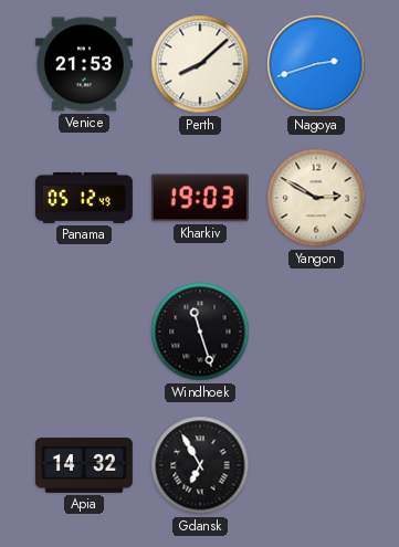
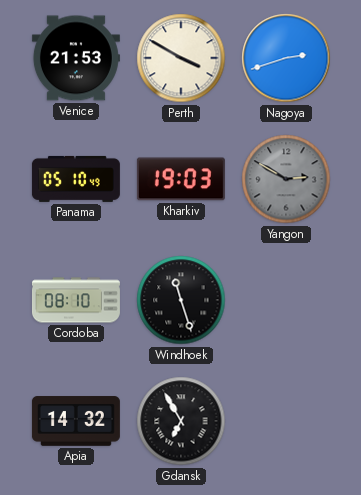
Perth: 8:08 -> 3:50 (181, 58)
Panama: 05:12 -> 05:10 (76, 179)
Yangon dial: cream -> grey (286, 179)
Cordoba: none -> 08:10 (76, 300)
